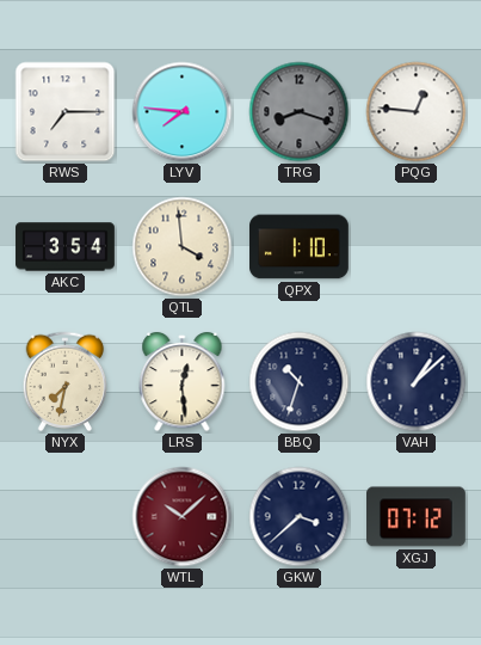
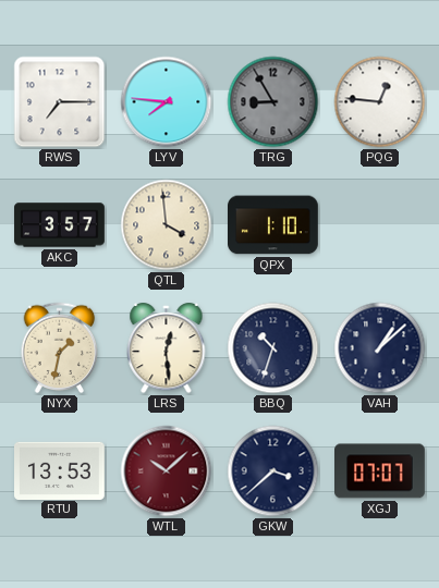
TRG: 8:18 -> 8:55 (273, 102)
AKC: 3:54 -> 3:57 (60, 225)
NYX: 7:32 -> 1:32 (60, 348)
RTU: none -> 13:53 (60, 470)
XGJ: 07:12 -> 07:07 (380, 471)
